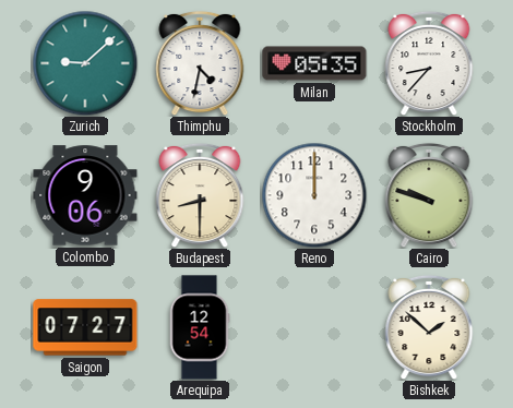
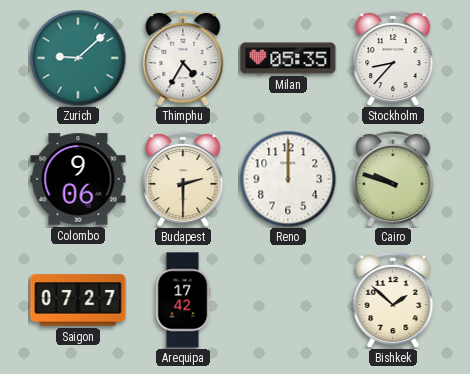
Thimphu: 4:32 -> 4:35 (183, 58)
Budapest: 8:30 -> 2:30 (183, 179)
Arequipa: 12:54 -> 17:42 (183, 300)
